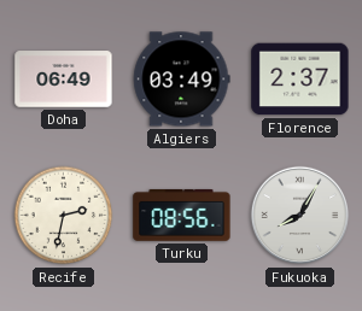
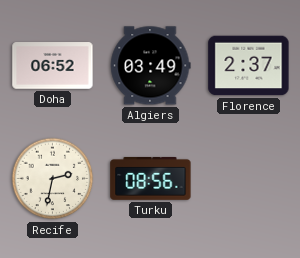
Doha: 06:49 -> 06:52 (53, 66)
Fukuoka: 8:05 -> none (300, 216)
